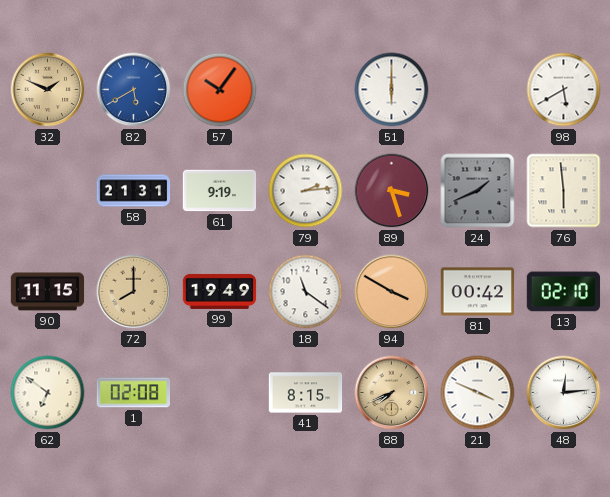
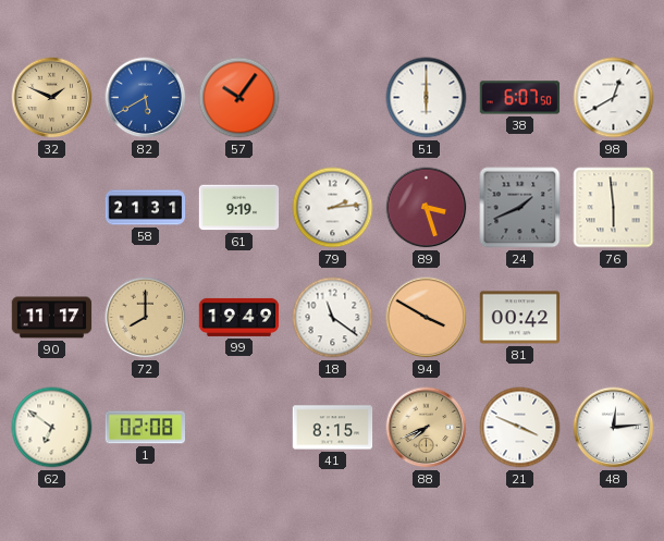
38: none -> 6:07 (520, 98)
98: 5:40 -> 12:40 (614, 98)
90: 11:15 -> 11:17 (52, 318)
13: 02:10 -> none (564, 292)
